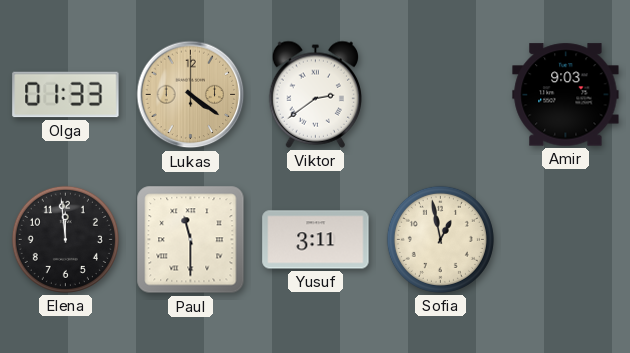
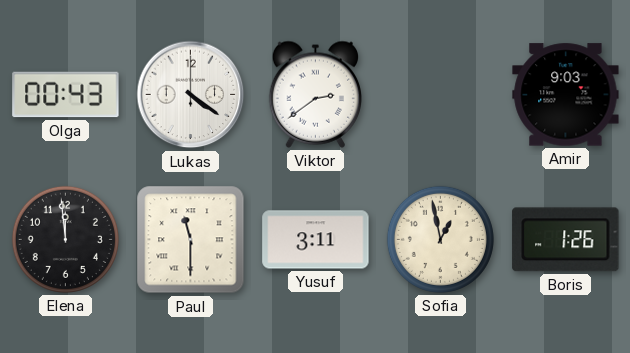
Olga: 01:33 -> 00:43 (66, 95)
Lukas dial: champagne -> white (191, 95)
Boris: none -> 1:26 (566, 240)
